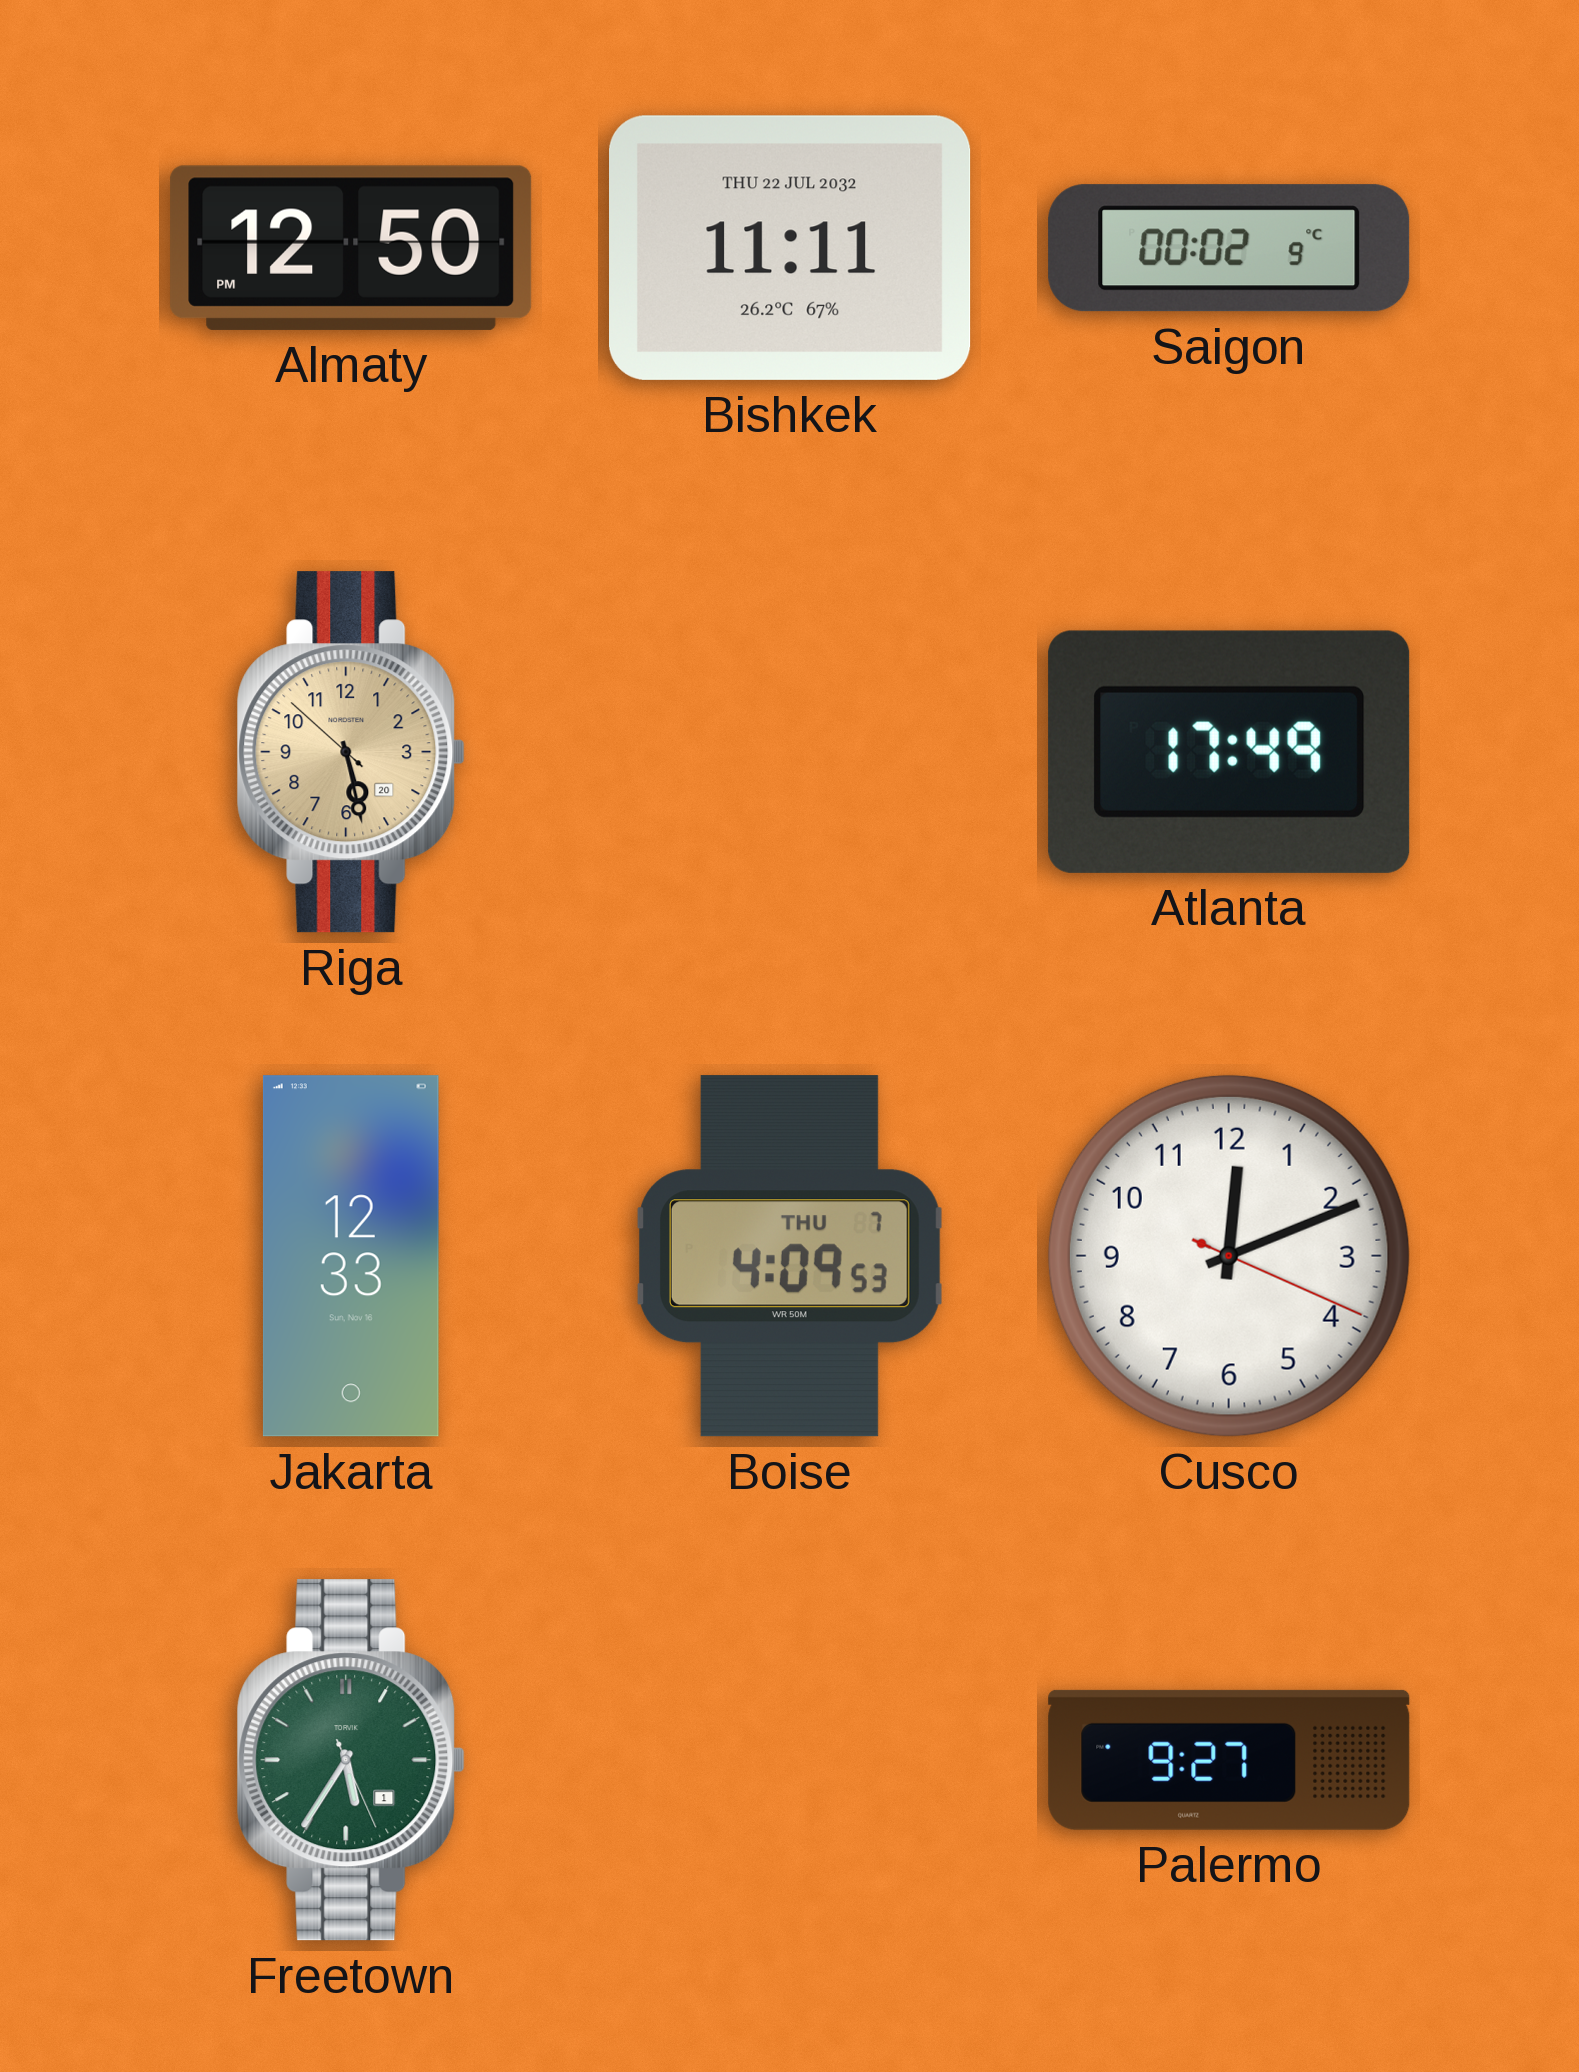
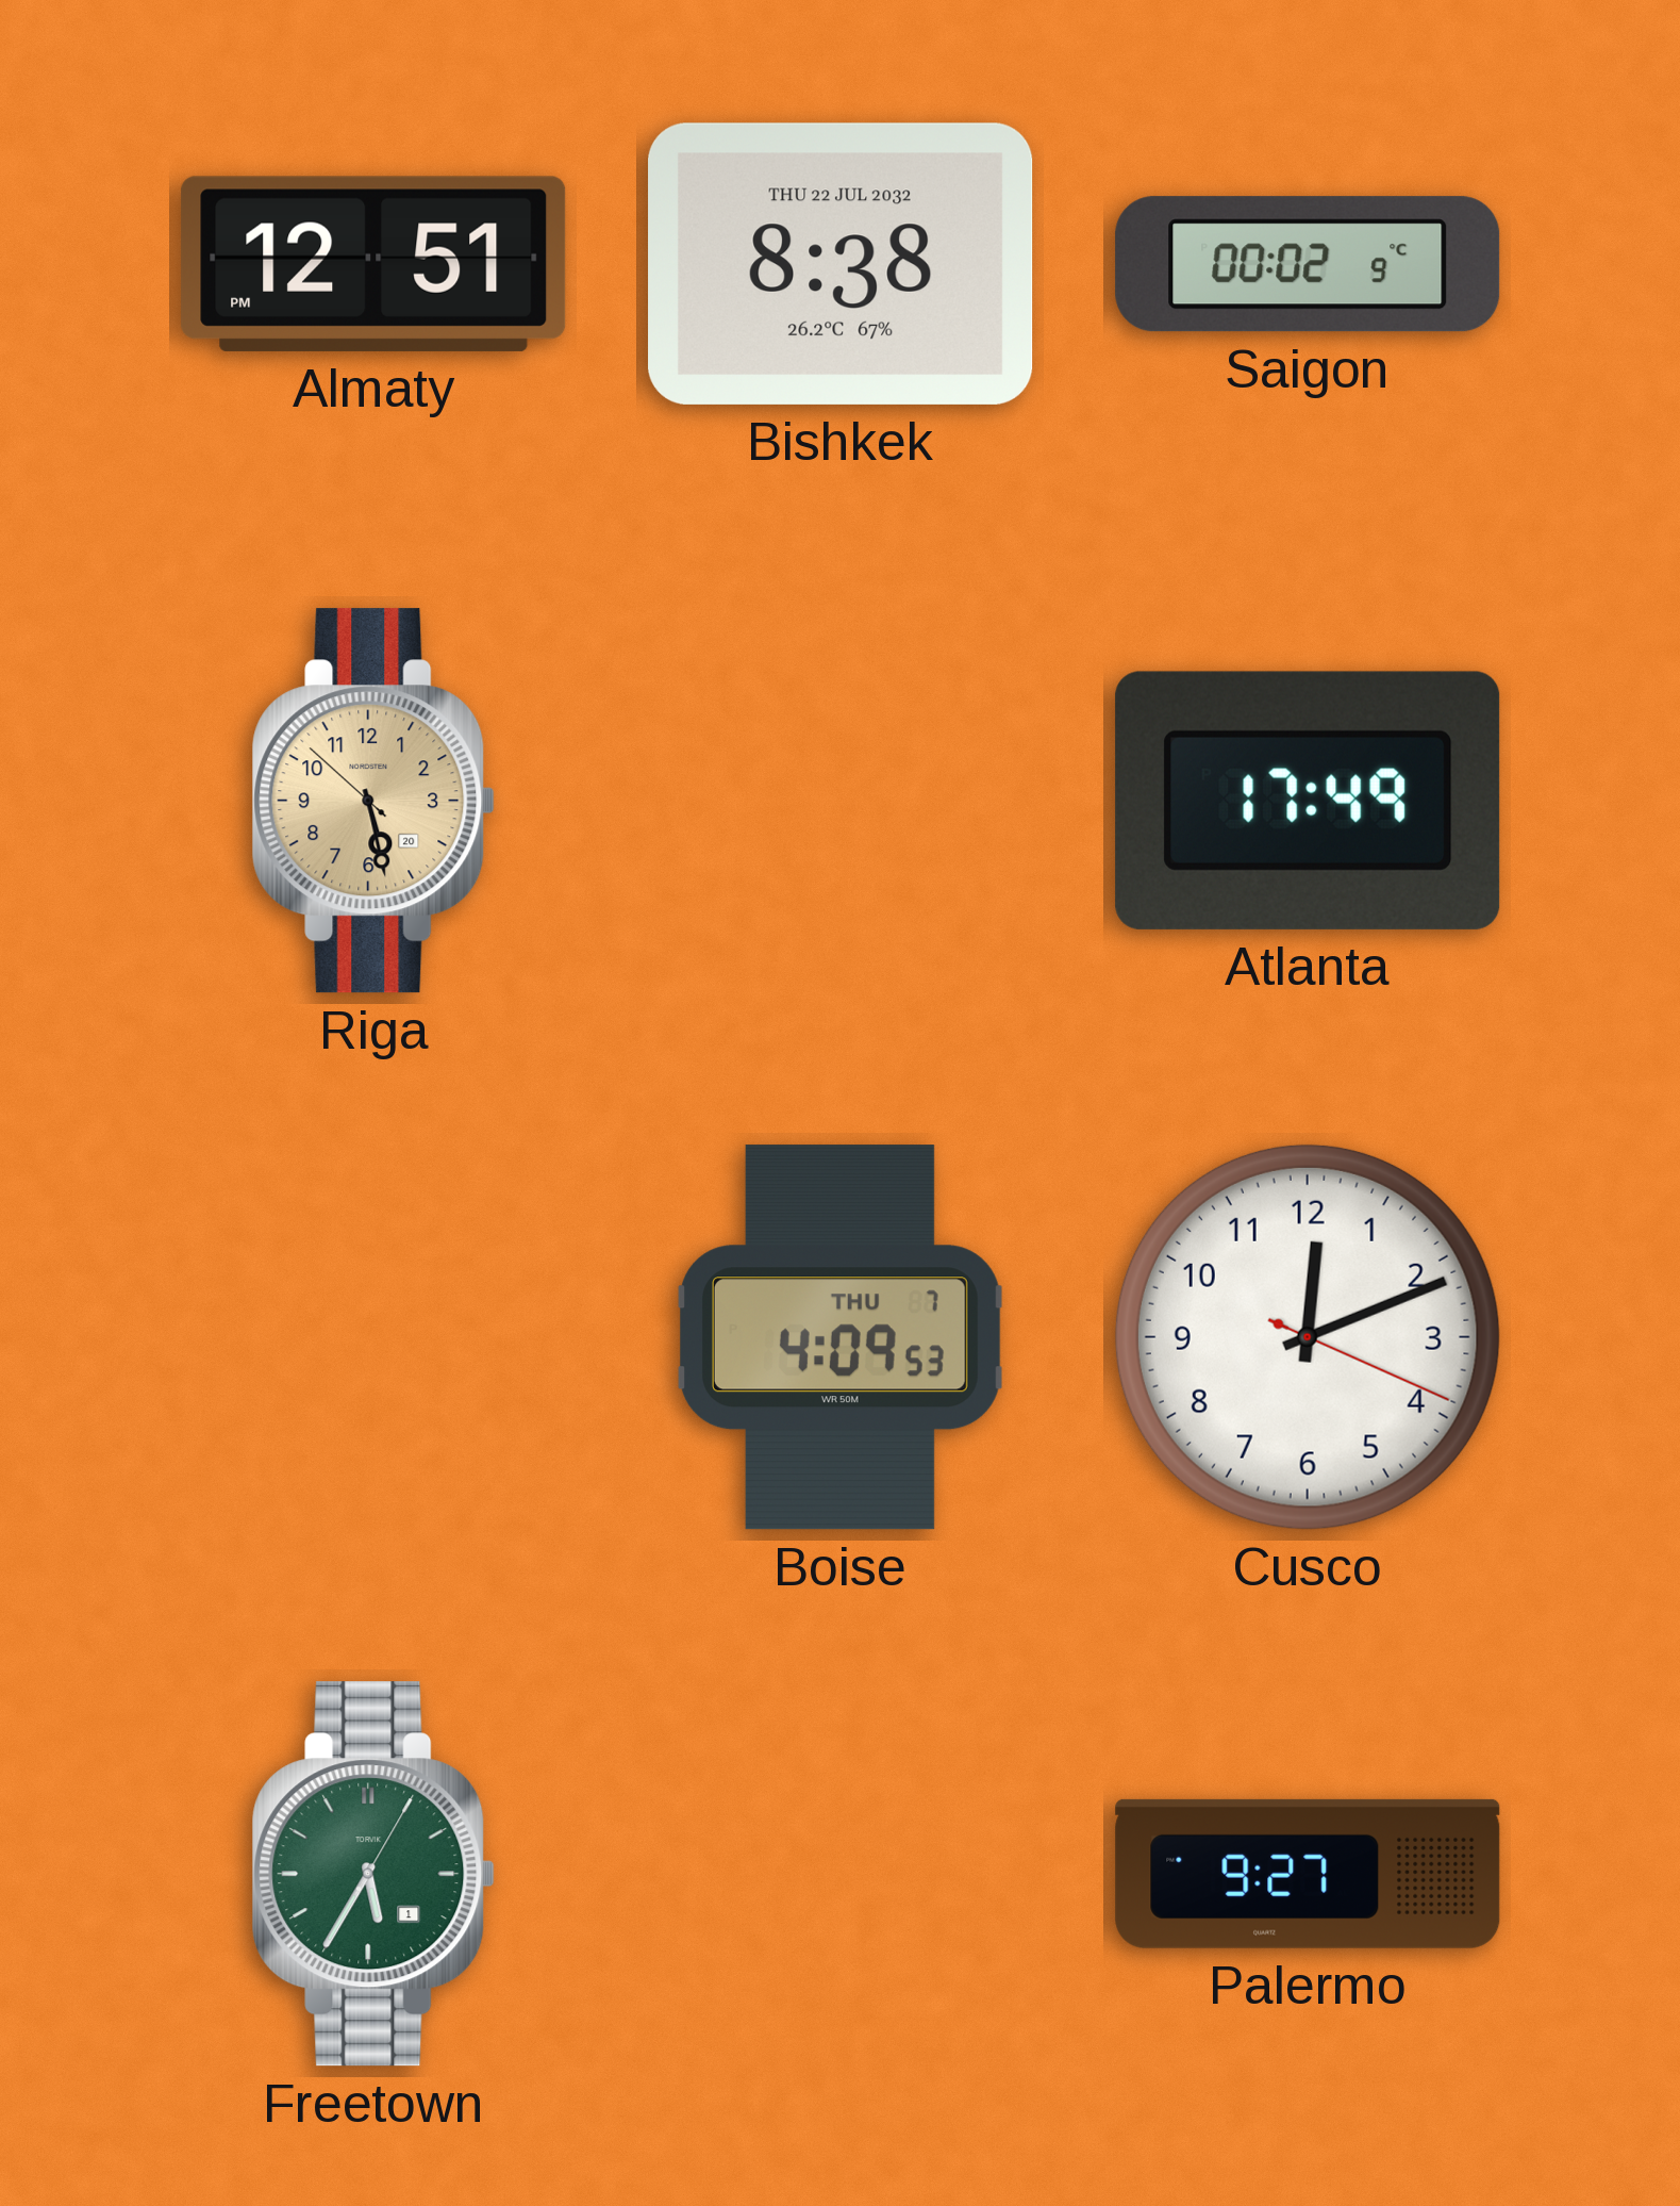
Almaty: 12:50 -> 12:51 (373, 264)
Bishkek: 11:11 -> 8:38 (841, 264)
Jakarta: 12:33 -> none (351, 1256)
Freetown: 5:35:26 -> 5:35:05 (373, 1874)
